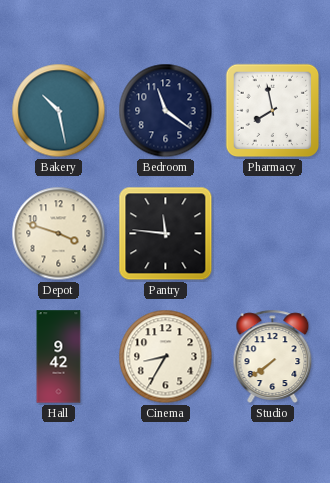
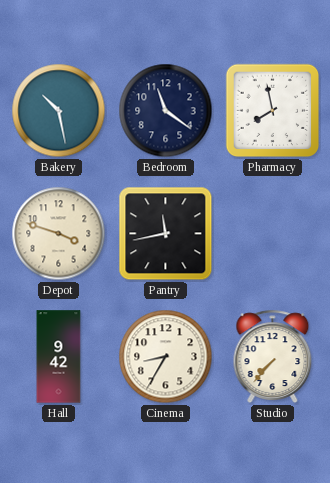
Pantry: 11:46 -> 11:43 (166, 234)
Studio: 7:39 -> 7:37 (273, 356)
